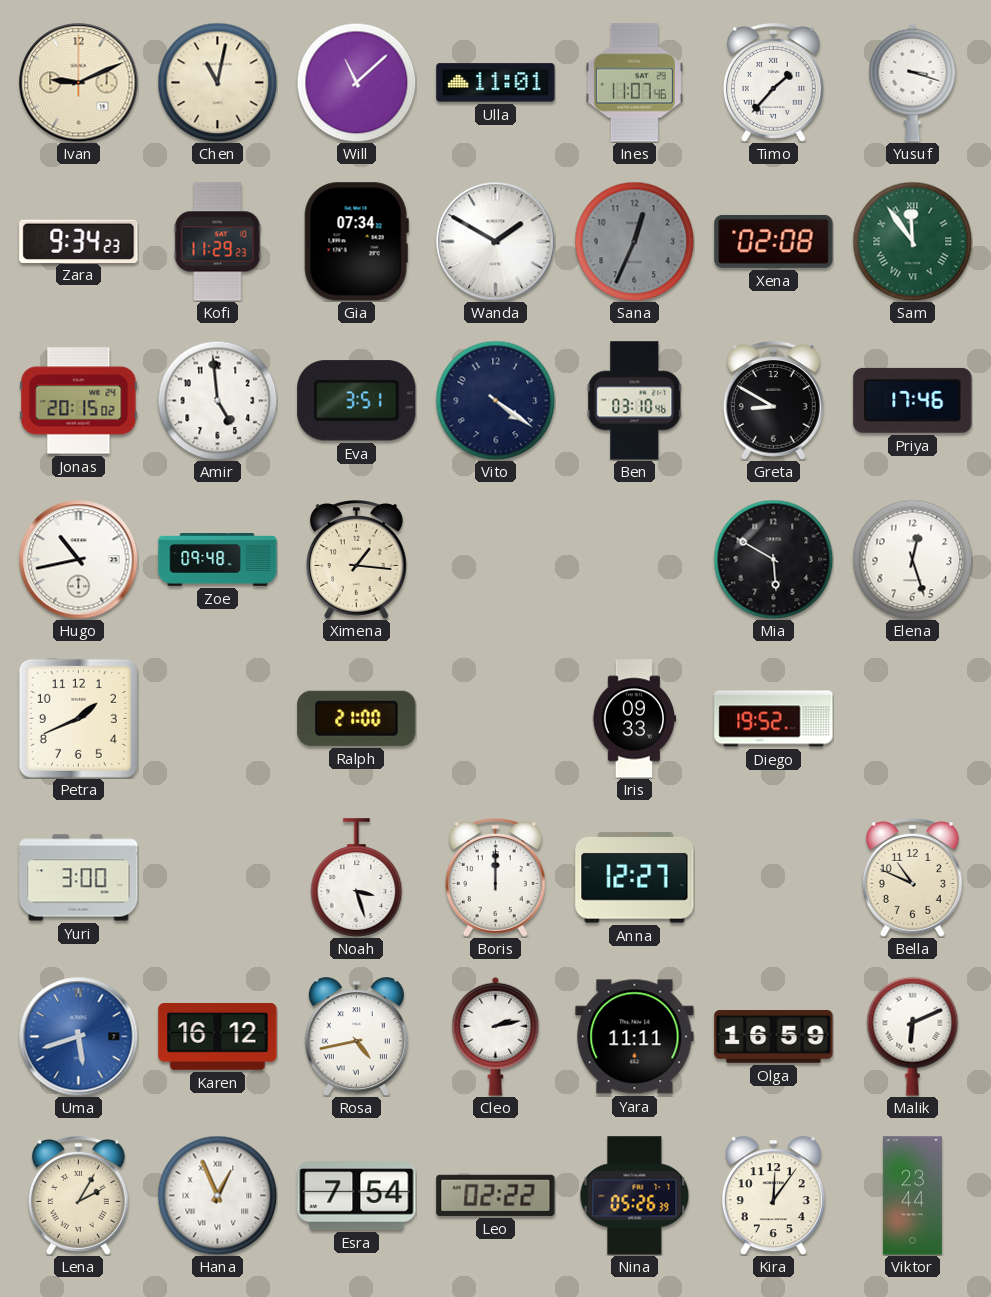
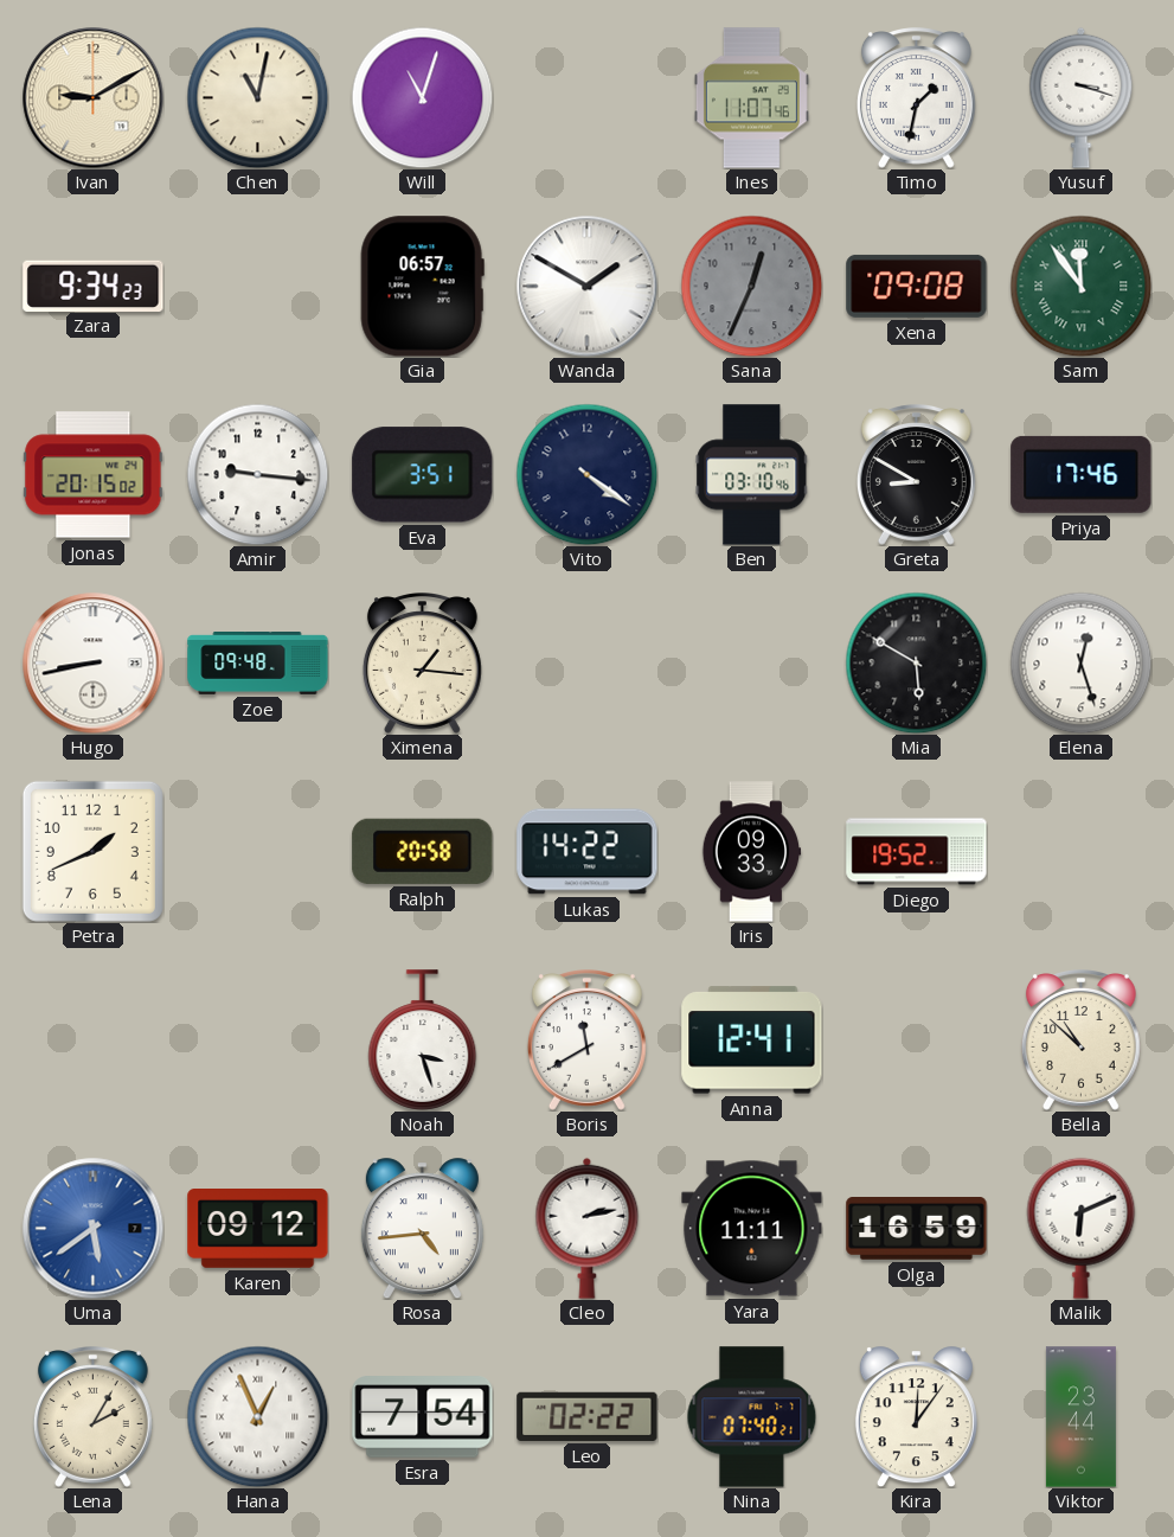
Ivan: 9:11 -> 9:10 (94, 98)
Will: 11:08 -> 11:03 (422, 97)
Ulla: 11:01 -> none (496, 83)
Timo: 1:37 -> 1:32 (916, 98)
Kofi: 11:29 -> none (218, 242)
Gia: 07:34 -> 06:57 (422, 287)
Xena: 02:08 -> 09:08 (917, 286)
Amir: 4:59 -> 9:16 (257, 474)
Hugo: 10:43 -> 8:43 (94, 664)
Ralph: 21:00 -> 20:58 (423, 851)
Lukas: none -> 14:22 (588, 852)
Yuri: 3:00 -> none (79, 878)
Boris: 12:00 -> 11:40 (586, 1040)
Anna: 12:27 -> 12:41 (752, 1040)
Bella: 10:49 -> 10:52 (1080, 1040)
Uma: 5:42 -> 5:39 (94, 1229)
Karen: 16:12 -> 09:12 (258, 1229)
Rosa: 4:43 -> 4:44 (422, 1229)
Nina: 05:26 -> 07:40 (752, 1417)
